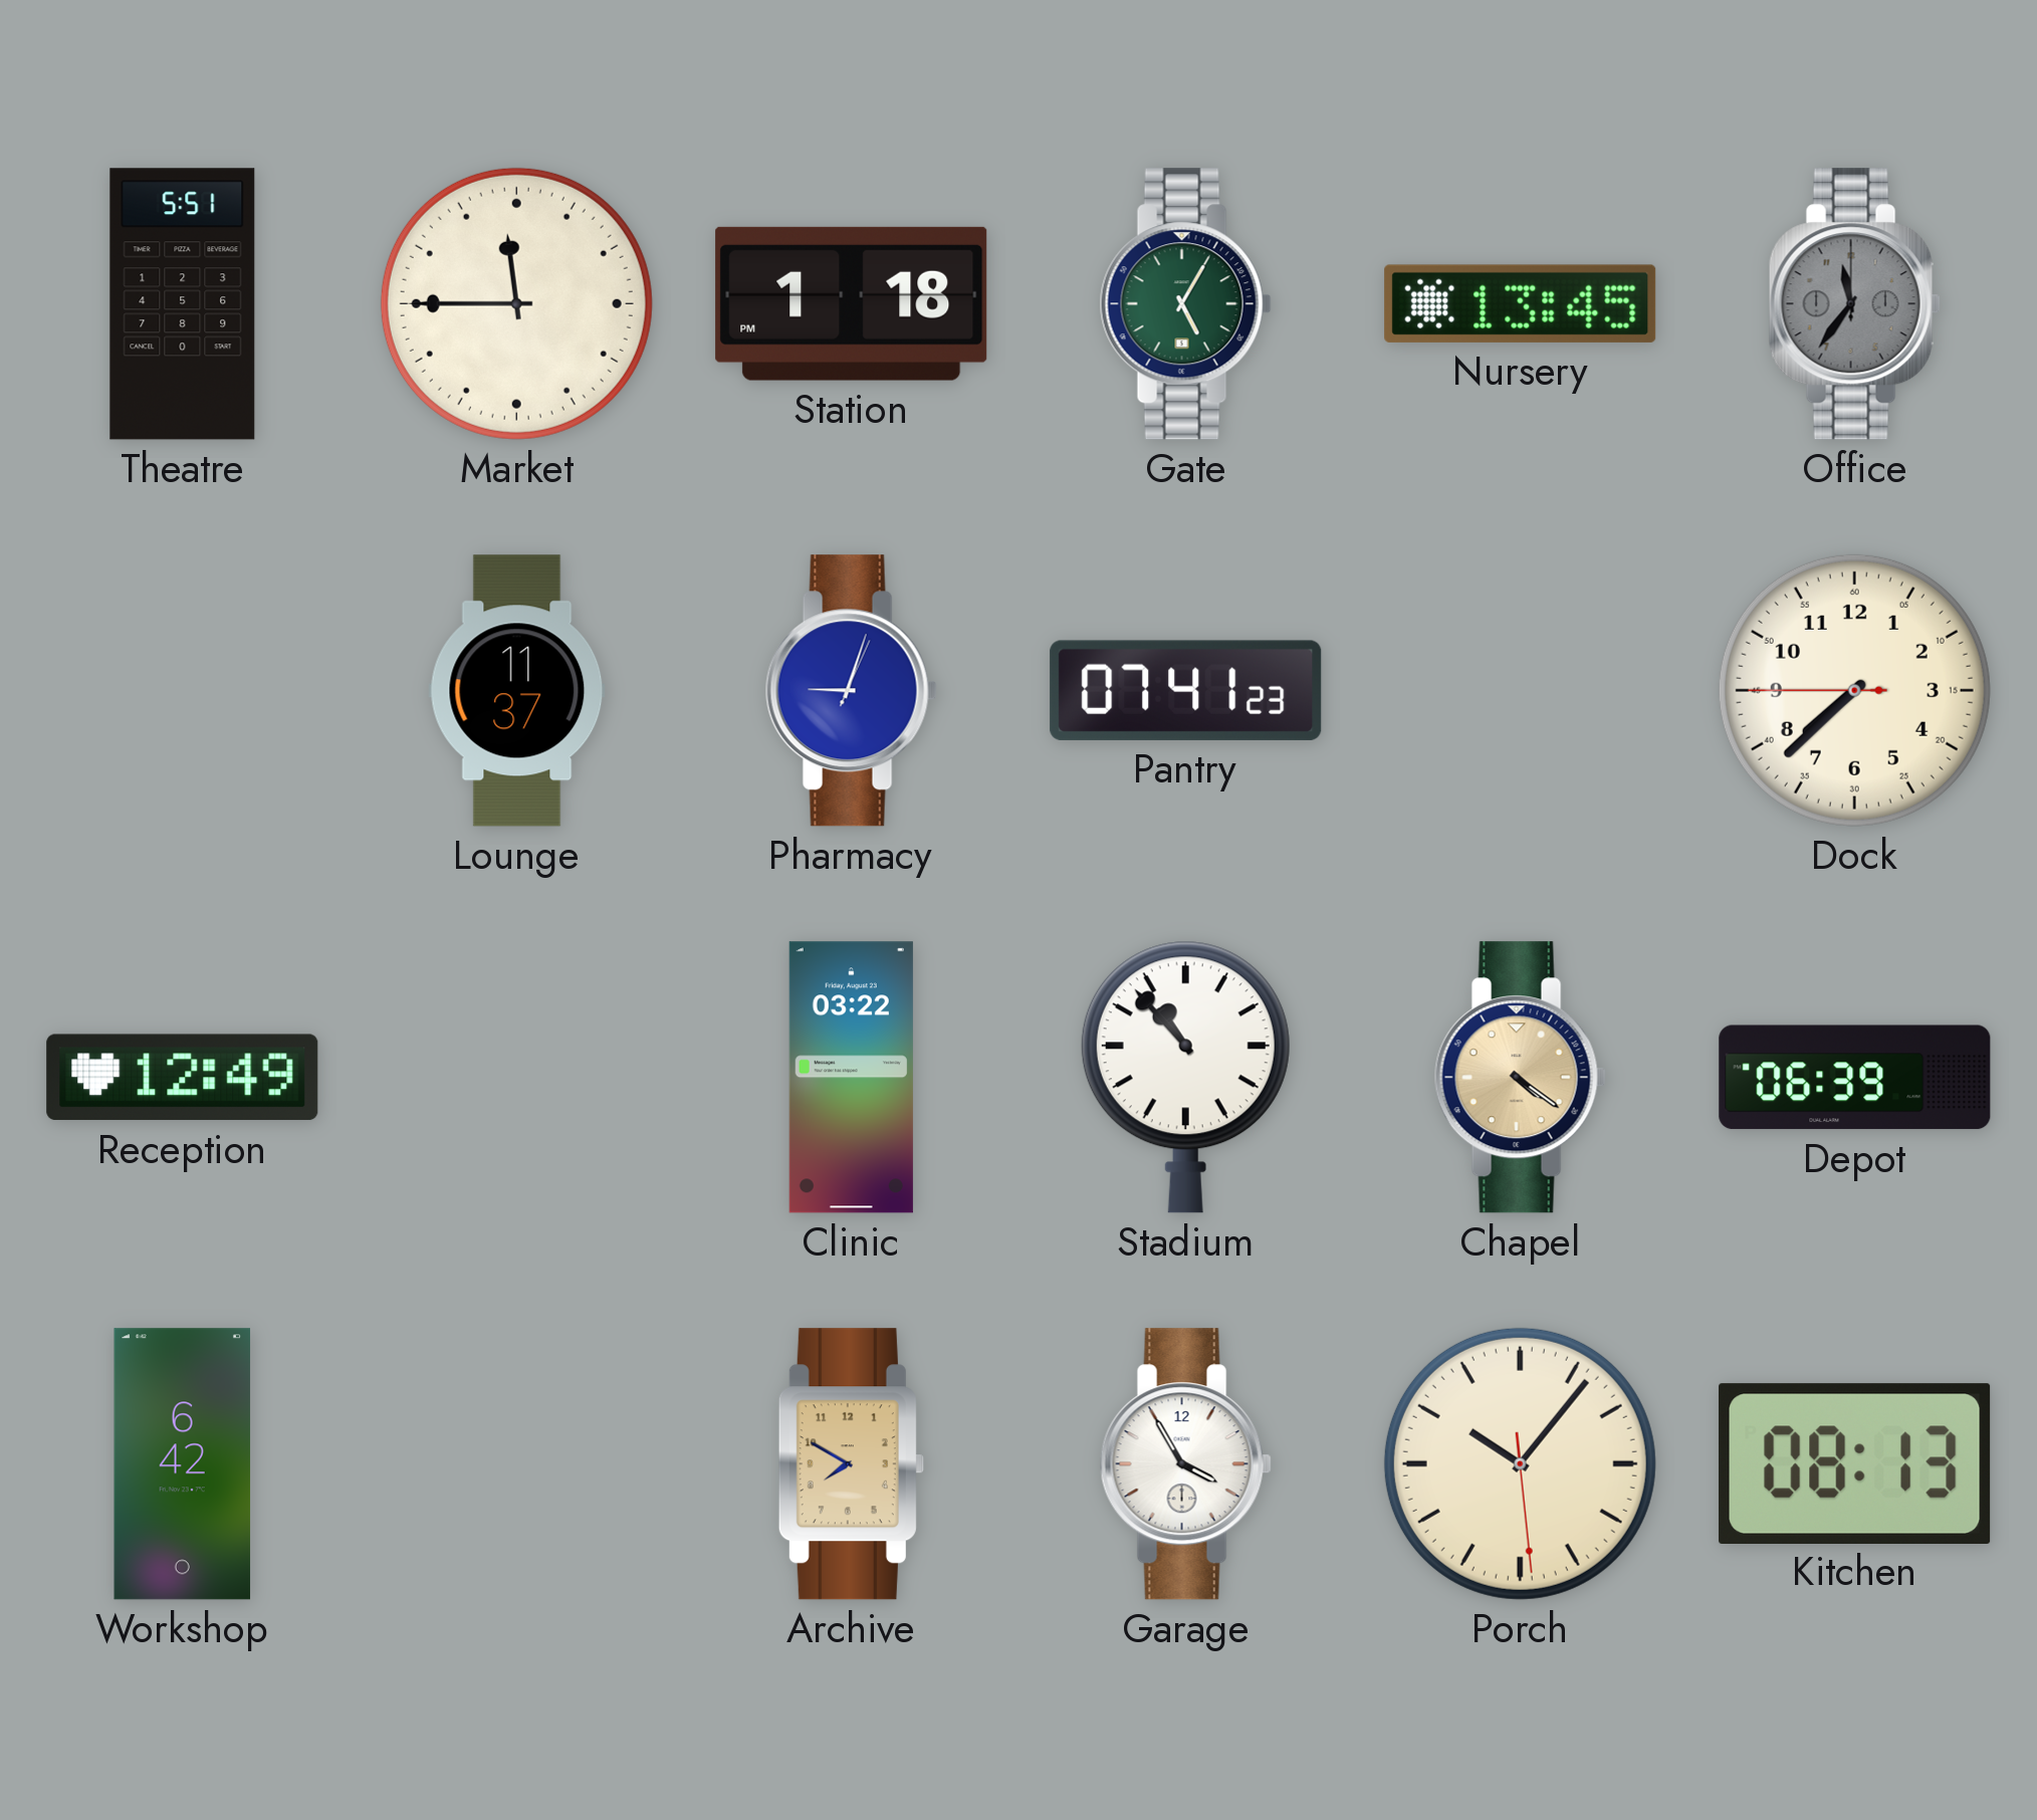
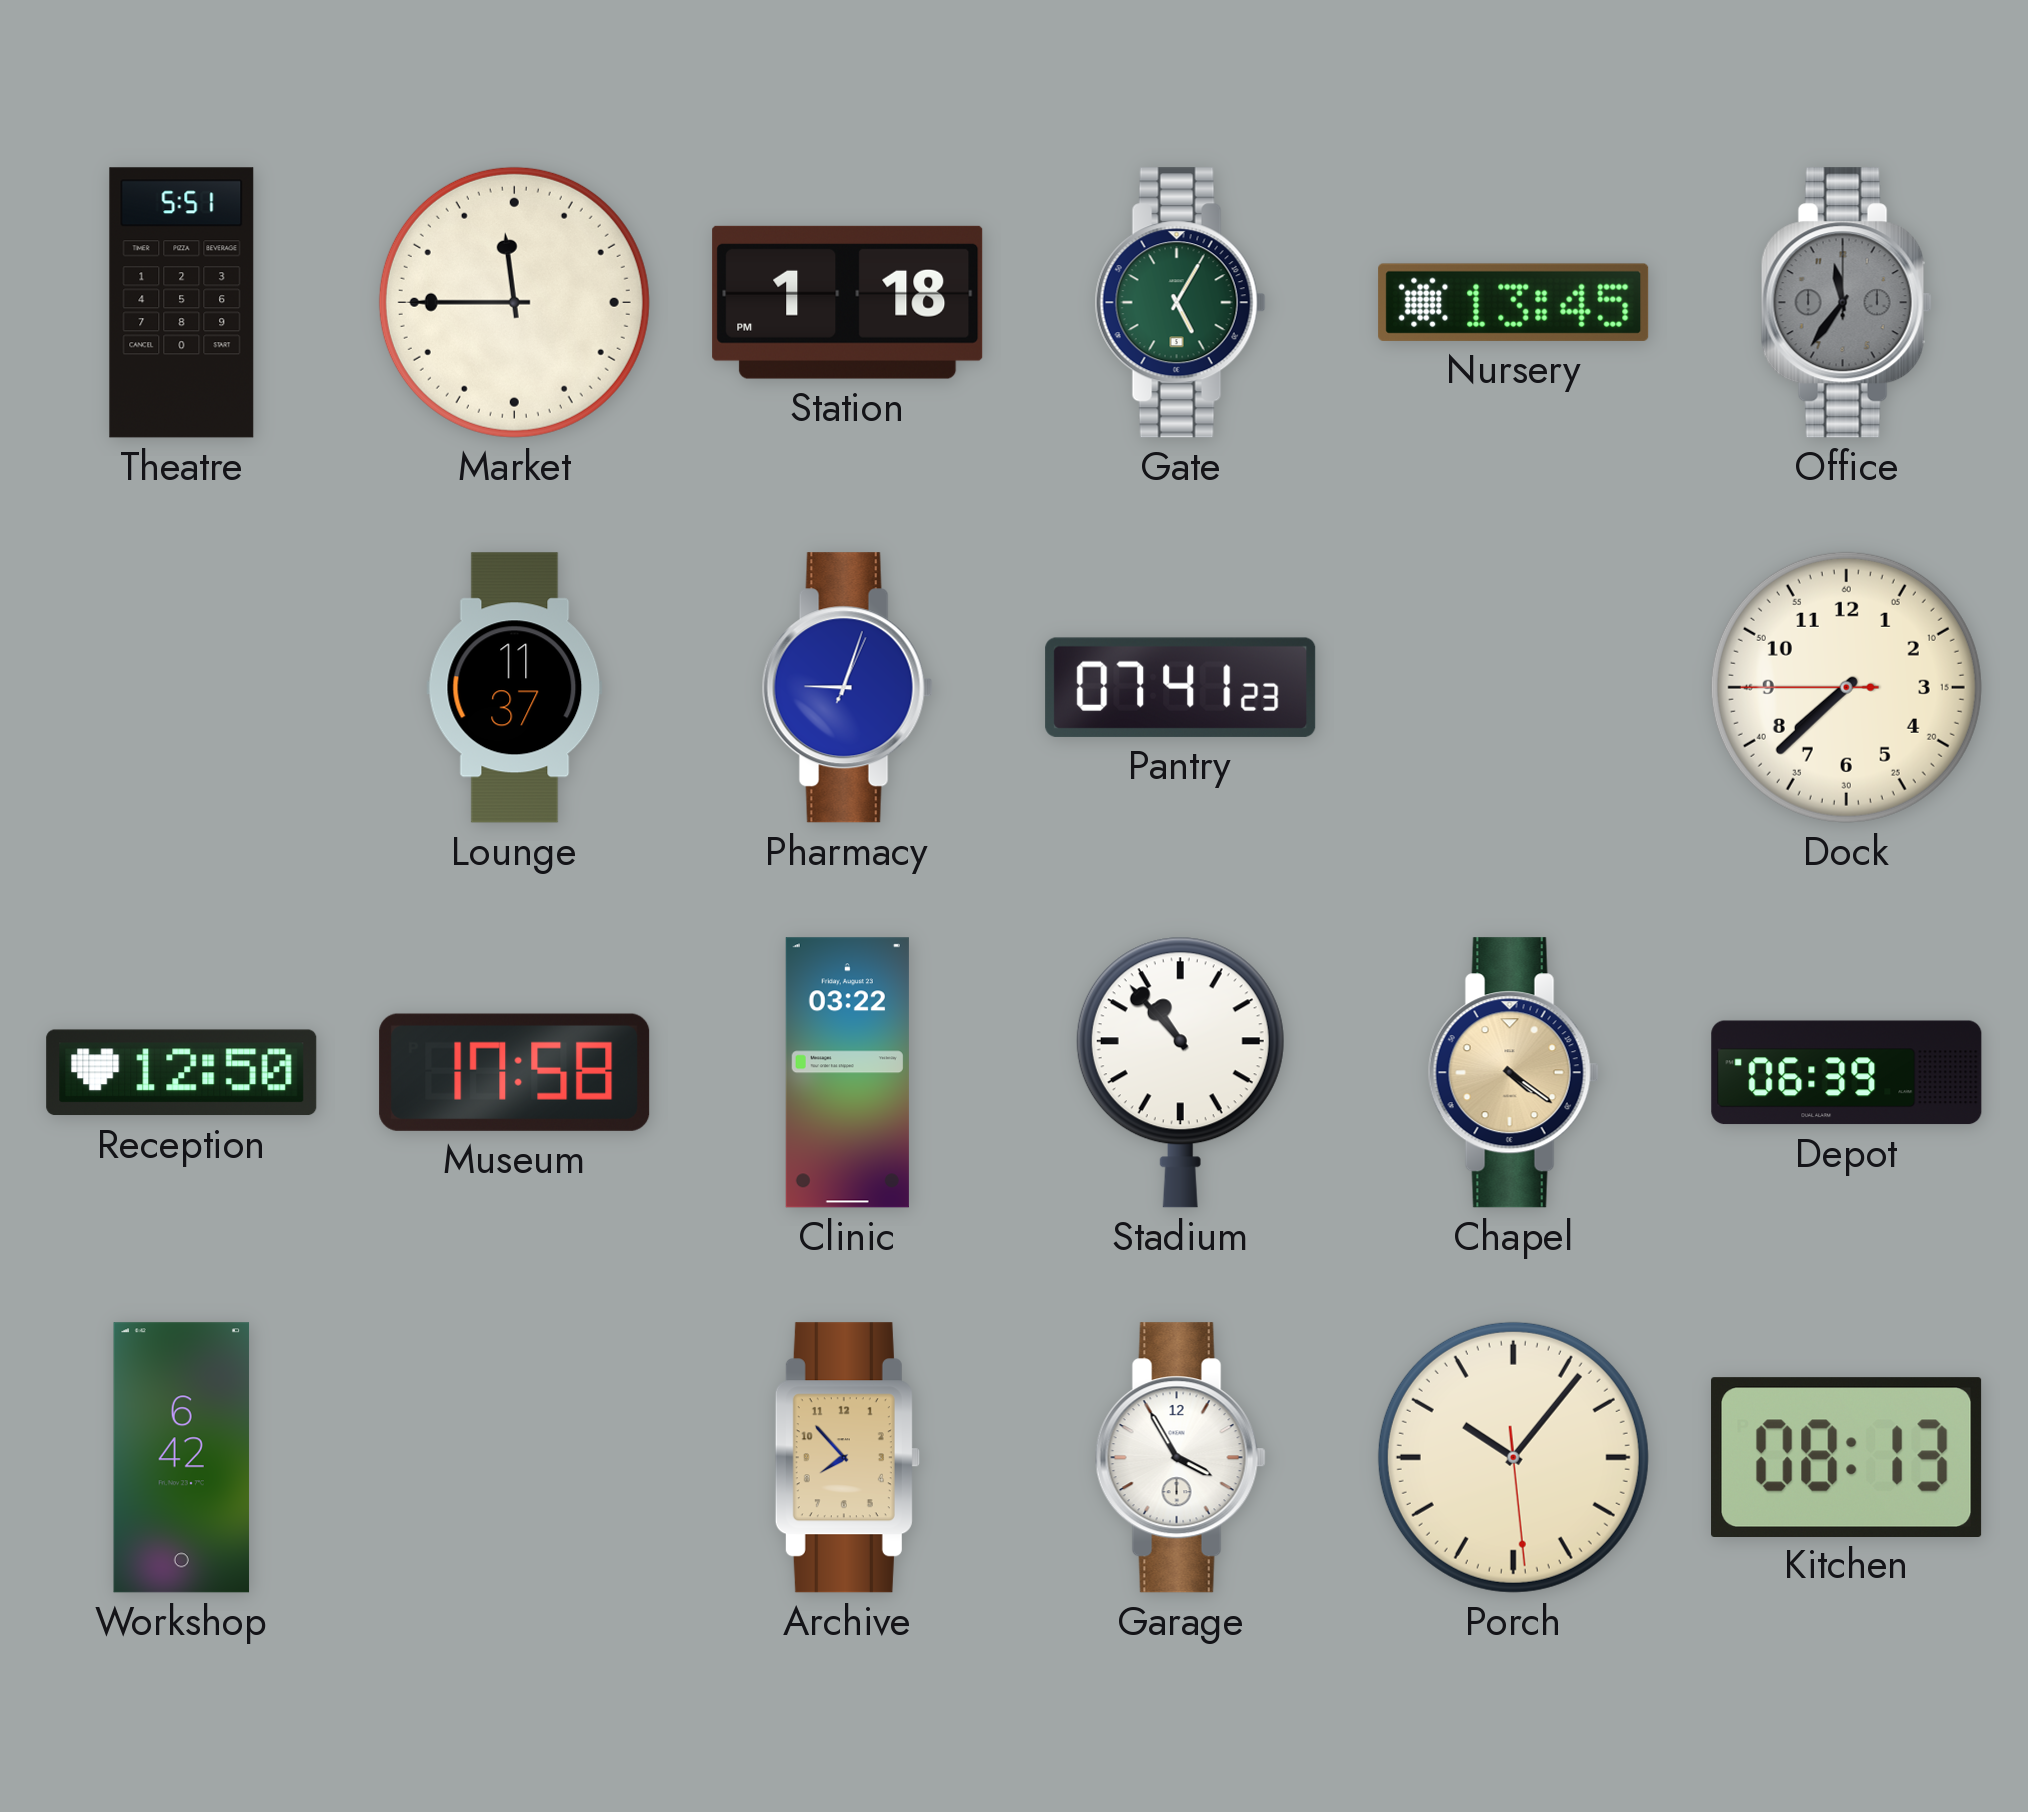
Reception: 12:49 -> 12:50 (182, 1073)
Museum: none -> 17:58 (515, 1072)
Archive: 7:50 -> 7:53 (847, 1458)
